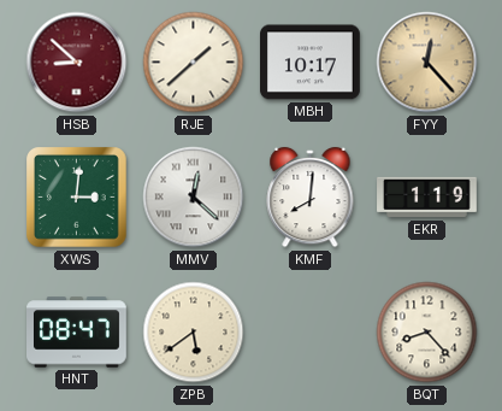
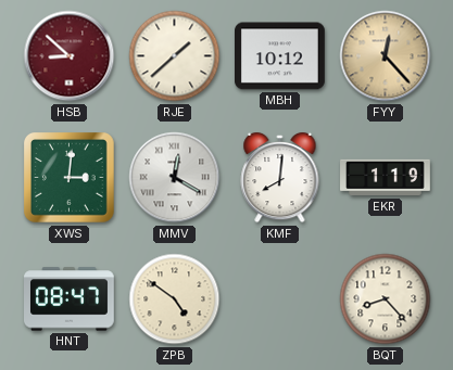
MBH: 10:17 -> 10:12 (280, 56)
MMV: 12:22 -> 12:20 (175, 178)
ZPB: 5:39 -> 4:51 (175, 299)
